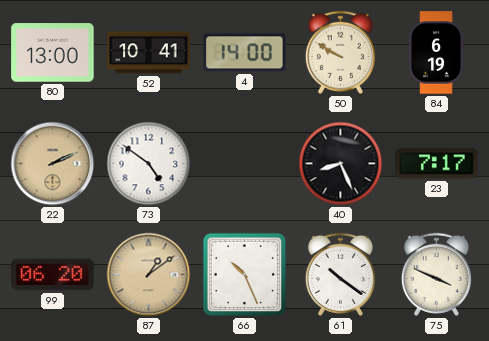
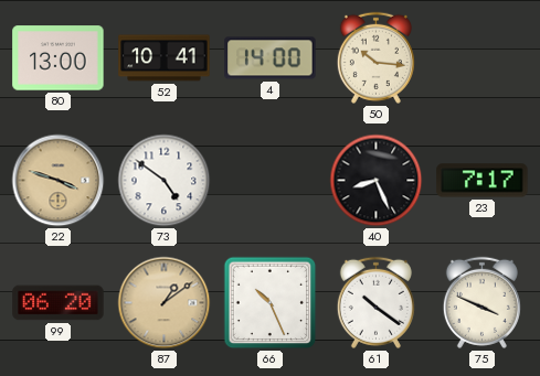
50: 9:50 -> 10:16 (375, 57)
84: 6:19 -> none (436, 53)
22: 2:11 -> 3:48 (59, 181)
